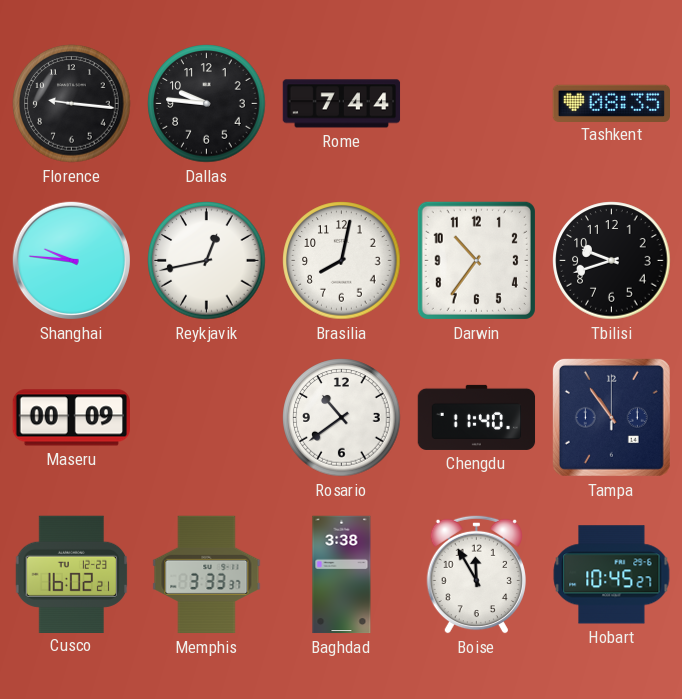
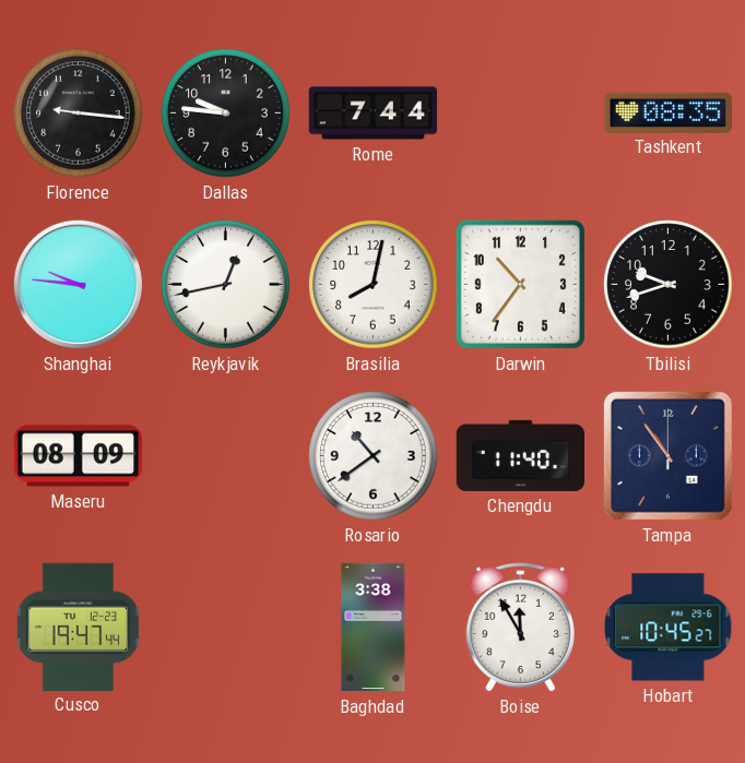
Maseru: 00:09 -> 08:09 (78, 456)
Cusco: 16:02 -> 19:47 (79, 627)
Memphis: 3:33 -> none (207, 575)
